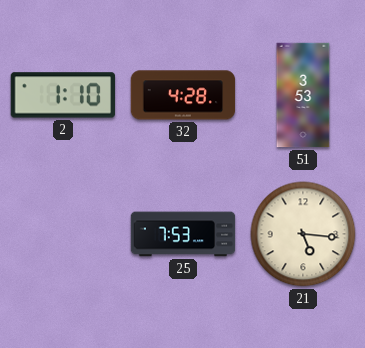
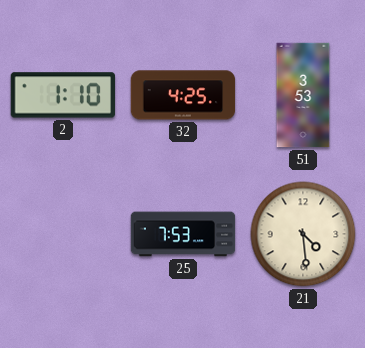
32: 4:28 -> 4:25 (183, 95)
21: 5:16 -> 4:29 (303, 234)
